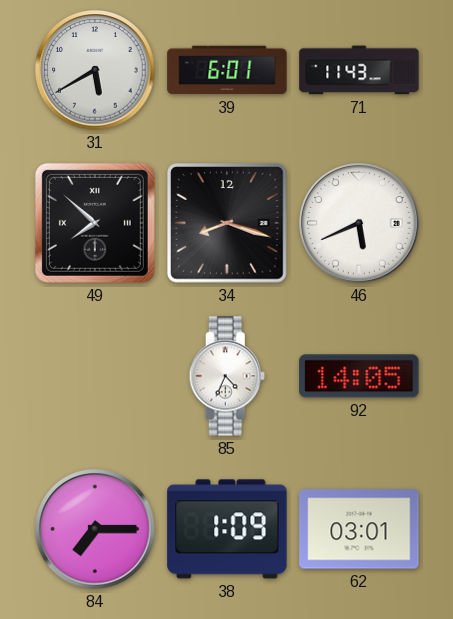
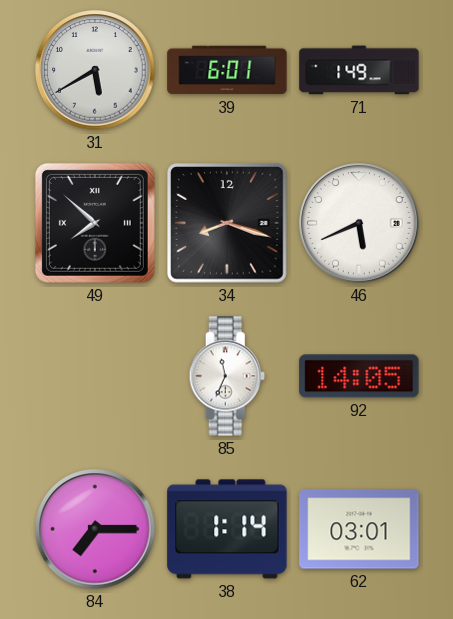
71: 11:43 -> 1:49 (359, 70)
85: 4:34 -> 11:34 (227, 376)
38: 1:09 -> 1:14 (227, 529)
